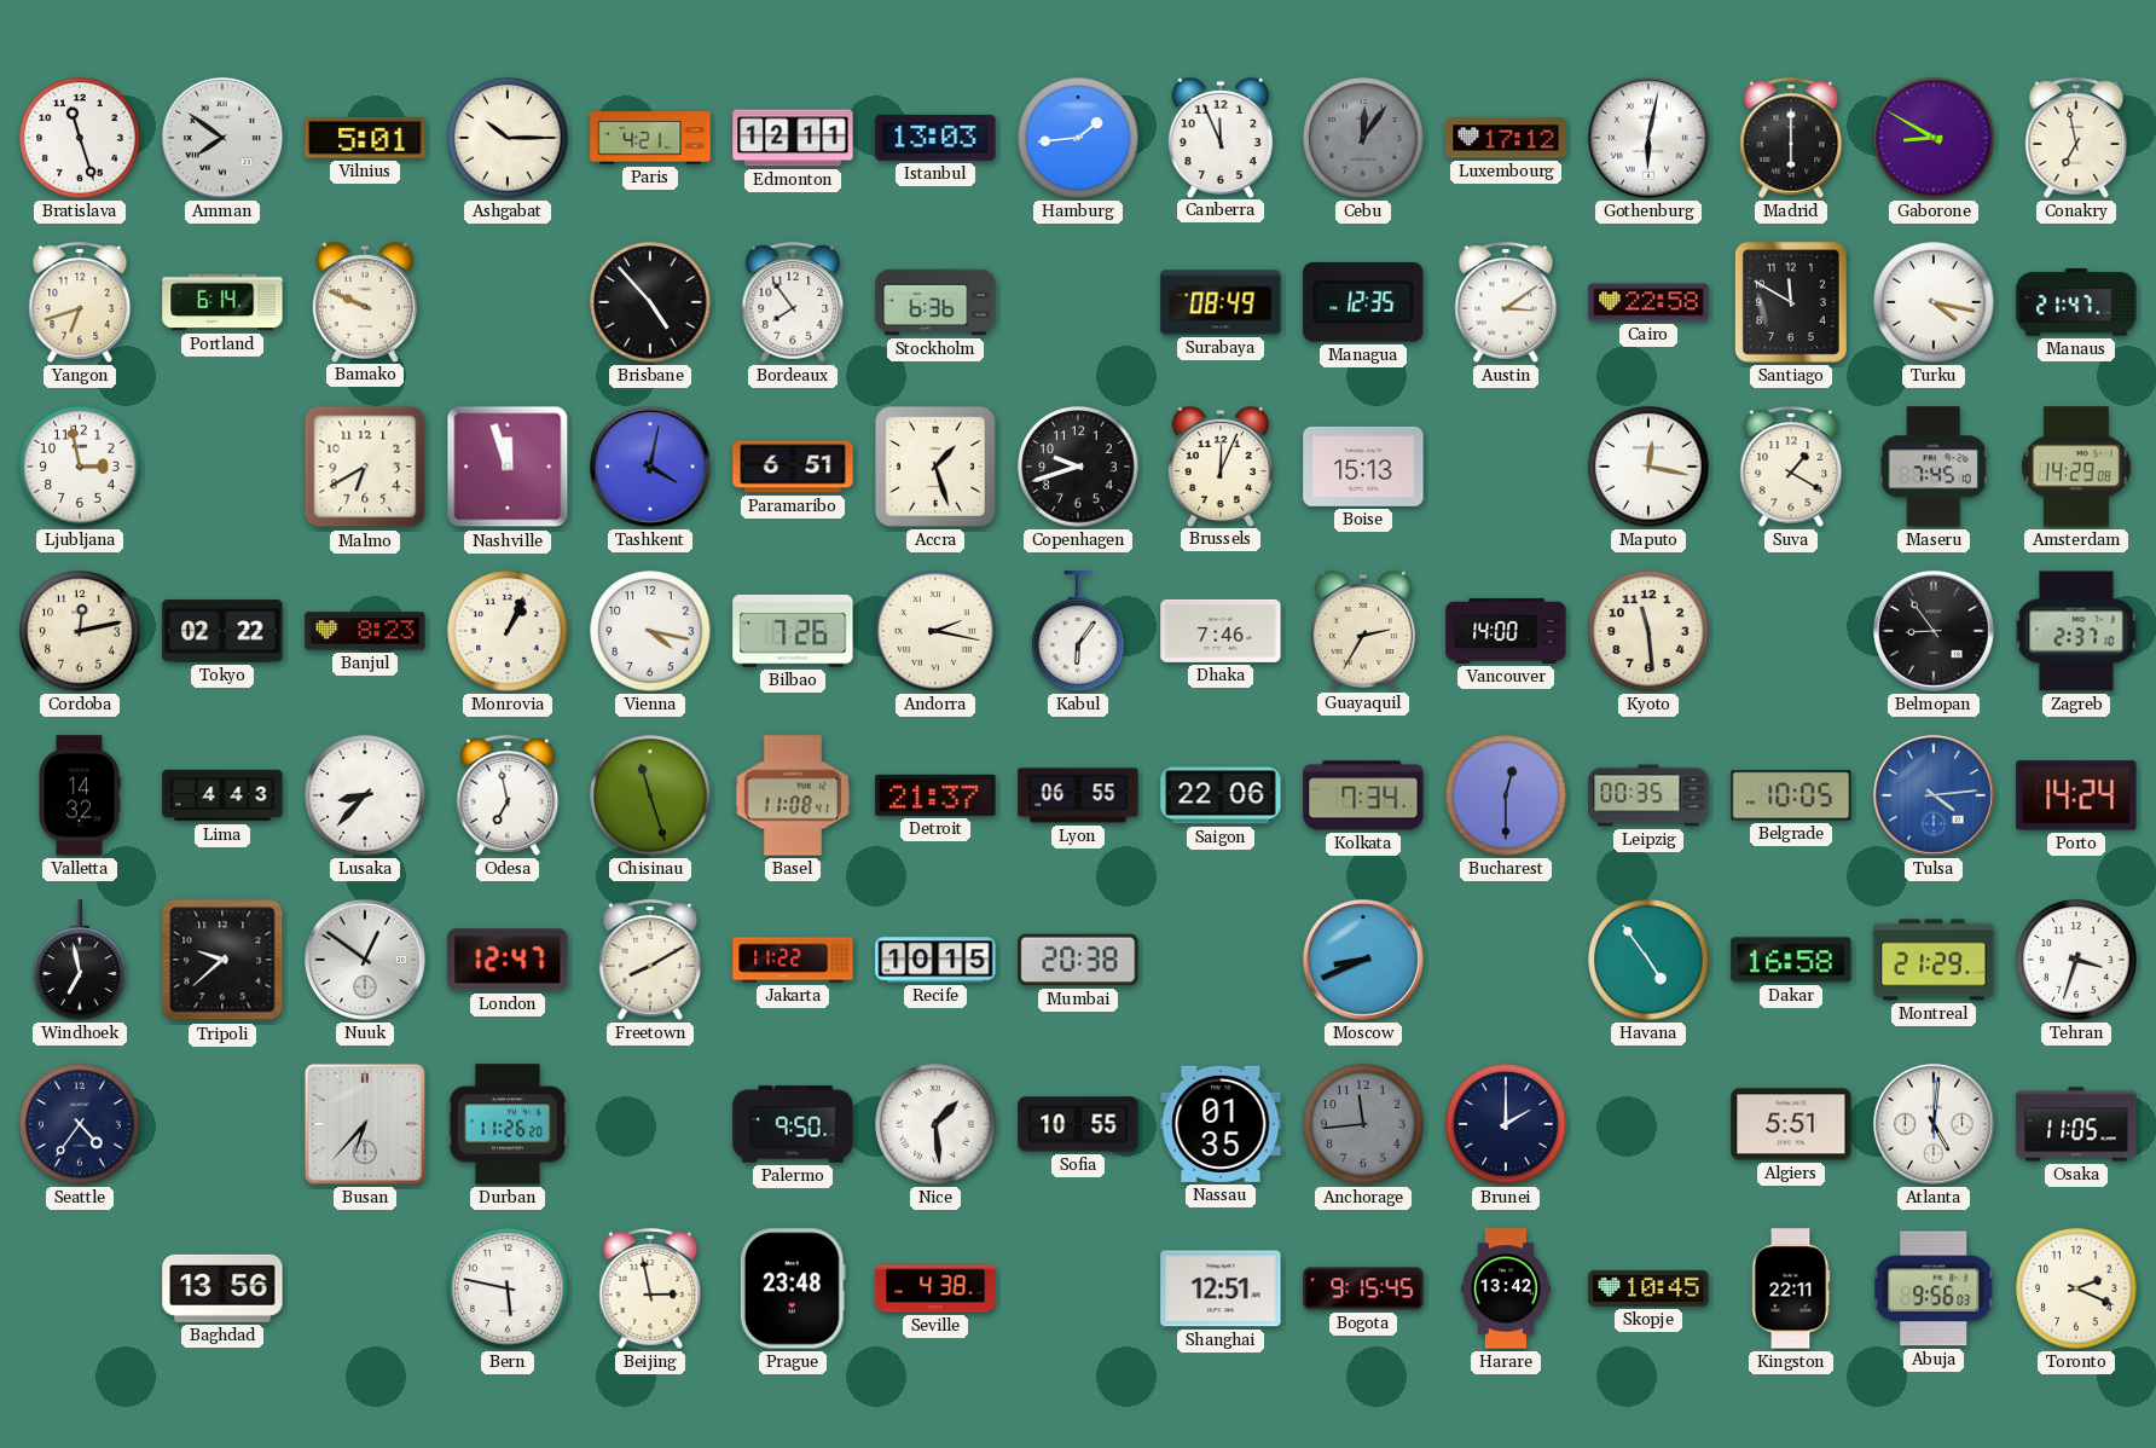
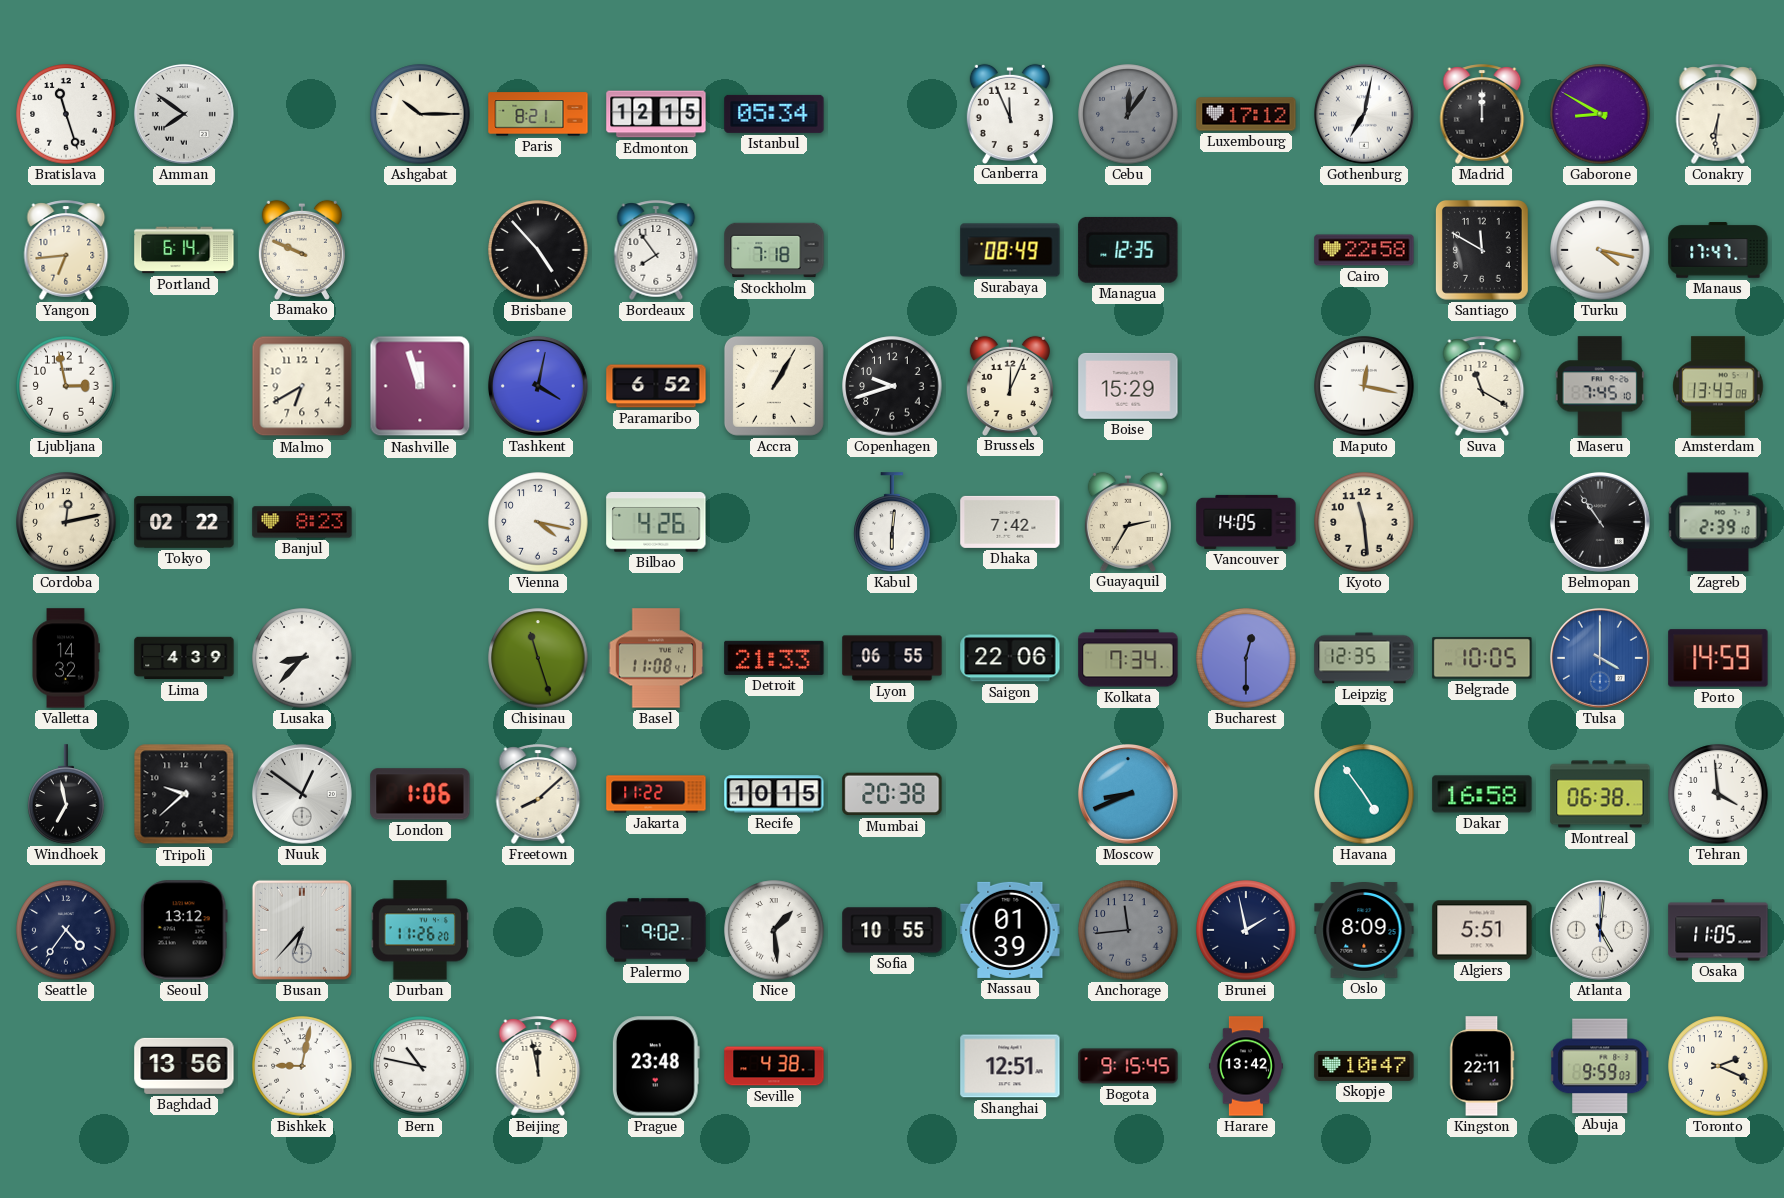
Vilnius: 5:01 -> none (365, 138)
Paris: 4:21 -> 8:21 (538, 114)
Edmonton: 12:11 -> 12:15 (656, 114)
Istanbul: 13:03 -> 05:34 (774, 114)
Hamburg: 1:44 -> none (1078, 138)
Gothenburg: 6:02 -> 7:02 (1364, 114)
Madrid: 6:00 -> 12:00 (1482, 114)
Conakry: 6:58 -> 6:31 (1718, 114)
Yangon: 6:42 -> 6:44 (66, 250)
Stockholm: 6:36 -> 7:18 (774, 250)
Austin: 3:09 -> none (1506, 302)
Manaus: 21:47 -> 17:47 (1718, 250)
Paramaribo: 6:51 -> 6:52 (656, 386)
Accra: 1:27 -> 1:05 (774, 386)
Boise: 15:13 -> 15:29 (1128, 386)
Suva: 1:20 -> 11:20 (1482, 386)
Amsterdam: 14:29 -> 13:43 (1718, 386)
Monrovia: 1:04 -> none (508, 631)
Bilbao: 7:26 -> 4:26 (656, 522)
Andorra: 2:17 -> none (935, 631)
Kabul: 6:06 -> 6:01 (892, 522)
Dhaka: 7:46 -> 7:42 (1010, 522)
Vancouver: 14:00 -> 14:05 (1246, 522)
Belmopan: 8:54 -> 10:54 (1600, 522)
Zagreb: 2:37 -> 2:39 (1718, 522)
Lima: 4:43 -> 4:39 (184, 658)
Odesa: 6:58 -> none (508, 795)
Detroit: 21:37 -> 21:33 (774, 658)
Leipzig: 00:35 -> 12:35 (1364, 658)
Tulsa: 4:14 -> 4:00 (1600, 658)
Porto: 14:24 -> 14:59 (1718, 658)
London: 12:47 -> 1:06 (420, 794)
Freetown: 8:10 -> 8:08 (538, 794)
Montreal: 21:29 -> 06:38 (1600, 794)
Tehran: 3:33 -> 3:59 (1718, 794)
Seoul: none -> 13:12 (184, 930)
Palermo: 9:50 -> 9:02 (656, 930)
Nassau: 01:35 -> 01:39 (1010, 930)
Brunei: 2:00 -> 1:58 (1246, 930)
Oslo: none -> 8:09 (1364, 931)
Bishkek: none -> 9:02 (302, 1066)
Bern: 5:47 -> 10:47 (420, 1066)
Beijing: 2:58 -> 11:58 (538, 1066)
Skopje: 10:45 -> 10:47 (1364, 1066)
Abuja: 9:56 -> 9:59 (1601, 1066)
